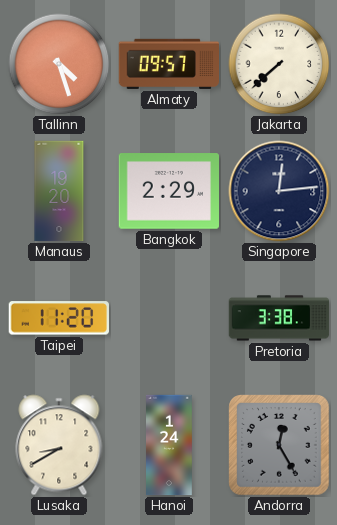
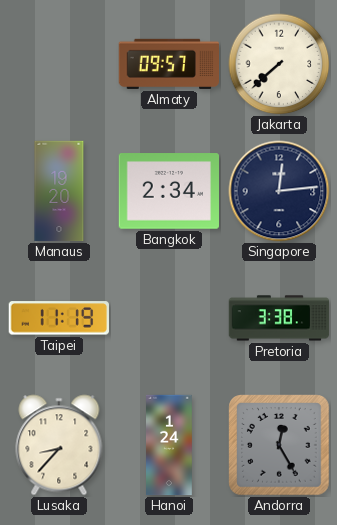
Tallinn: 4:27 -> none (59, 64)
Bangkok: 2:29 -> 2:34 (168, 191)
Taipei: 11:20 -> 11:19 (59, 318)
Lusaka: 8:40 -> 8:37 (59, 445)
